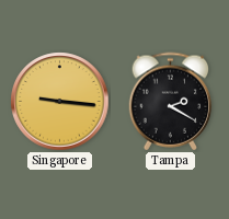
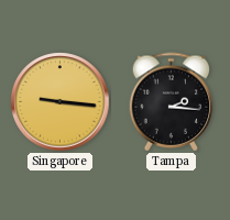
Tampa: 2:20 -> 2:16 (172, 102)
